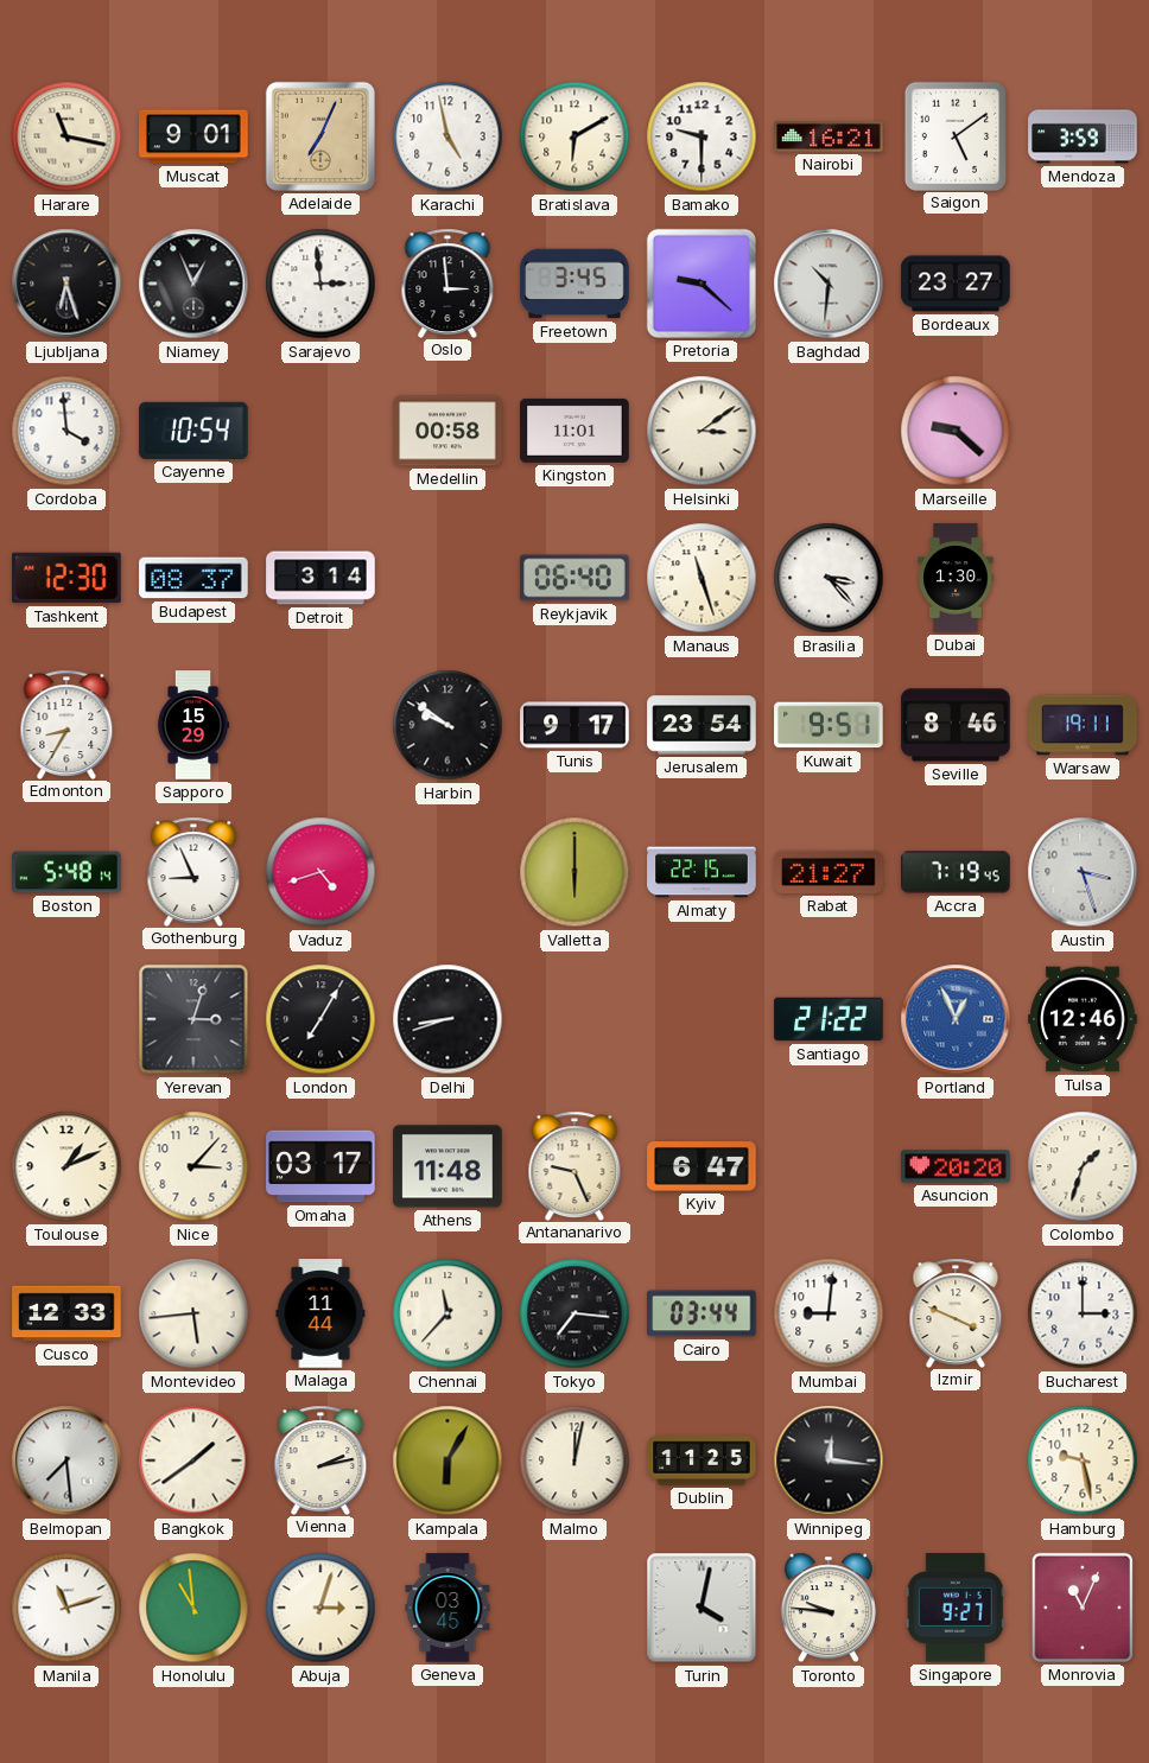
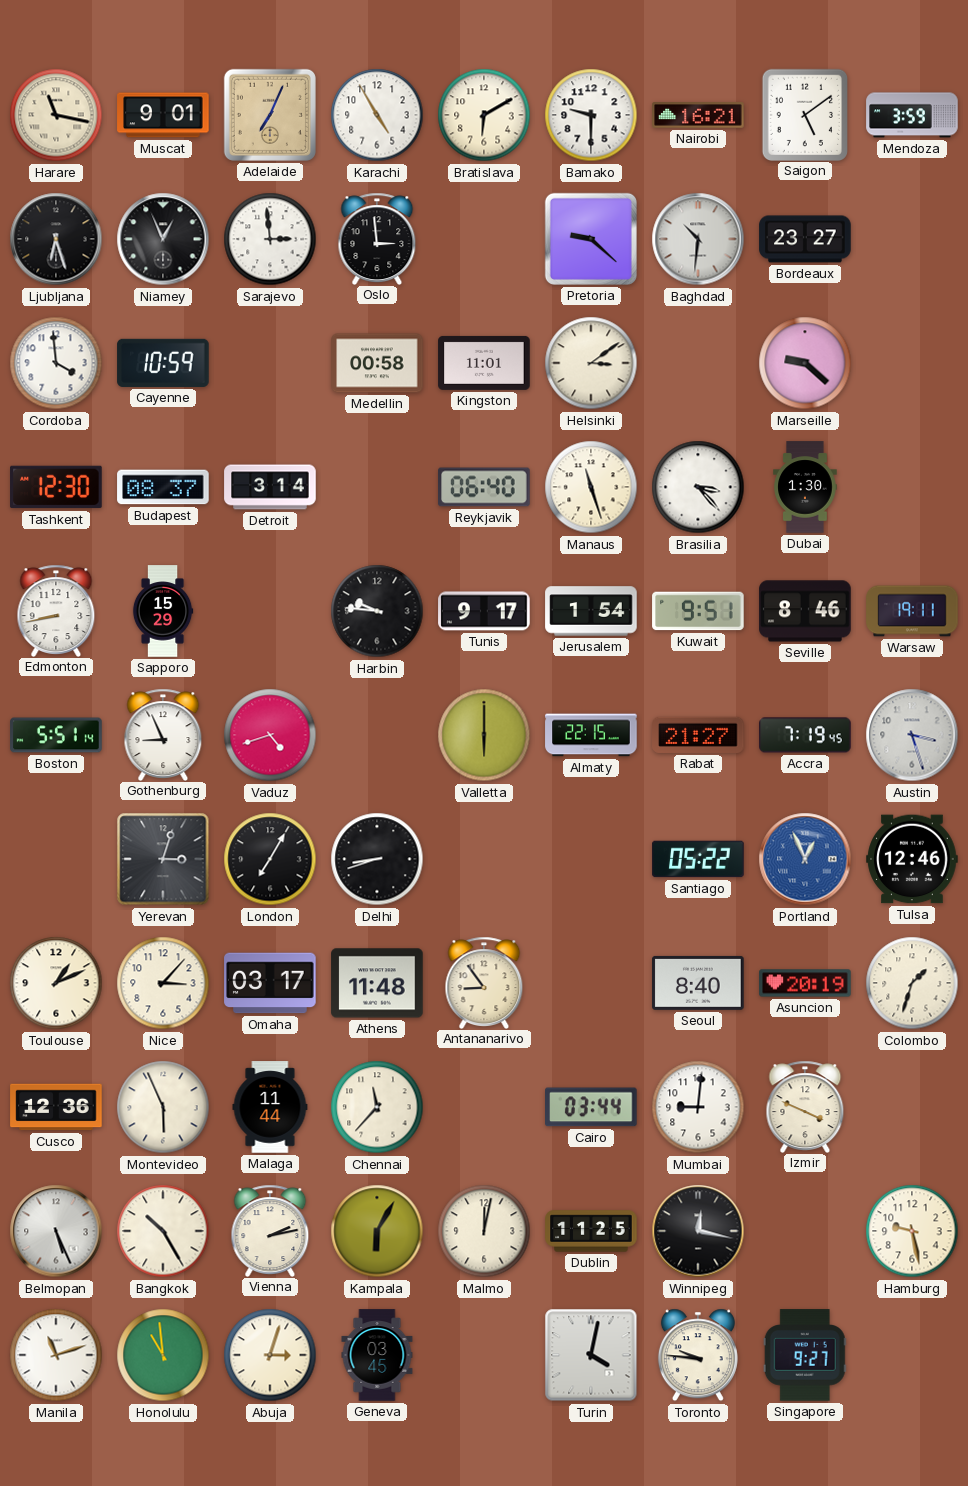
Karachi: 4:58 -> 4:55 (377, 115)
Freetown: 3:45 -> none (574, 284)
Cayenne: 10:54 -> 10:59 (163, 363)
Edmonton: 8:35 -> 8:43 (56, 610)
Harbin: 9:51 -> 9:46 (377, 611)
Jerusalem: 23:54 -> 1:54 (591, 611)
Boston: 5:48 -> 5:51 (56, 735)
Santiago: 21:22 -> 05:22 (698, 859)
Antananarivo: 9:26 -> 8:54 (484, 982)
Kyiv: 6:47 -> none (702, 1167)
Seoul: none -> 8:40 (698, 983)
Asuncion: 20:20 -> 20:19 (805, 983)
Cusco: 12:33 -> 12:36 (56, 1107)
Montevideo: 5:44 -> 5:56 (163, 1107)
Tokyo: 7:16 -> none (574, 1313)
Bucharest: 3:00 -> none (1083, 1313)
Belmopan: 7:29 -> 5:26 (56, 1231)
Bangkok: 1:39 -> 10:25 (163, 1231)
Winnipeg: 12:16 -> 12:17 (698, 1231)
Monrovia: 11:04 -> none (1083, 1608)
